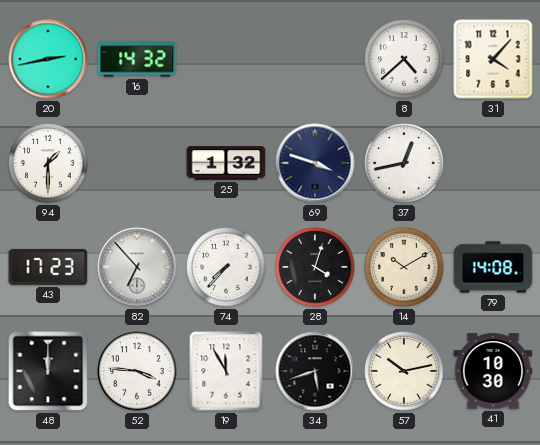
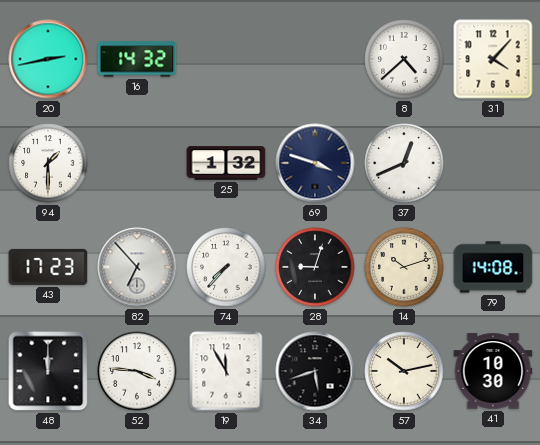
37: 12:43 -> 12:41 (404, 163)
28: 4:03 -> 9:03 (315, 267)
14: 10:10 -> 10:12 (404, 267)
